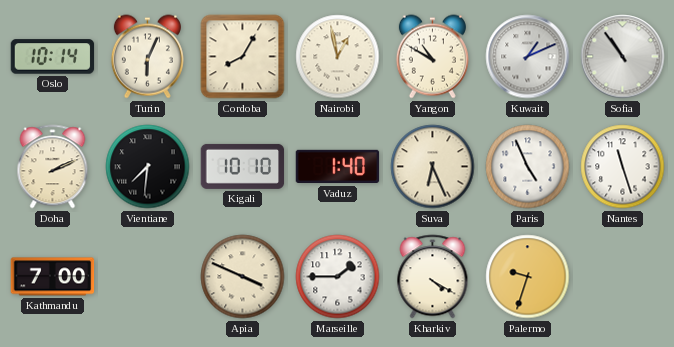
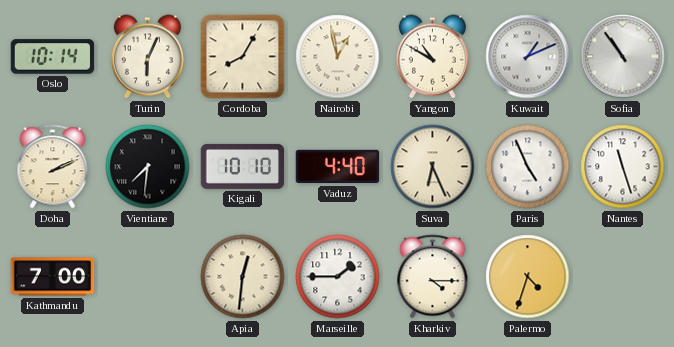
Vaduz: 1:40 -> 4:40 (338, 167)
Apia: 3:49 -> 12:31 (243, 277)
Kharkiv: 4:20 -> 4:15 (433, 277)
Palermo: 9:33 -> 4:33 (528, 277)
